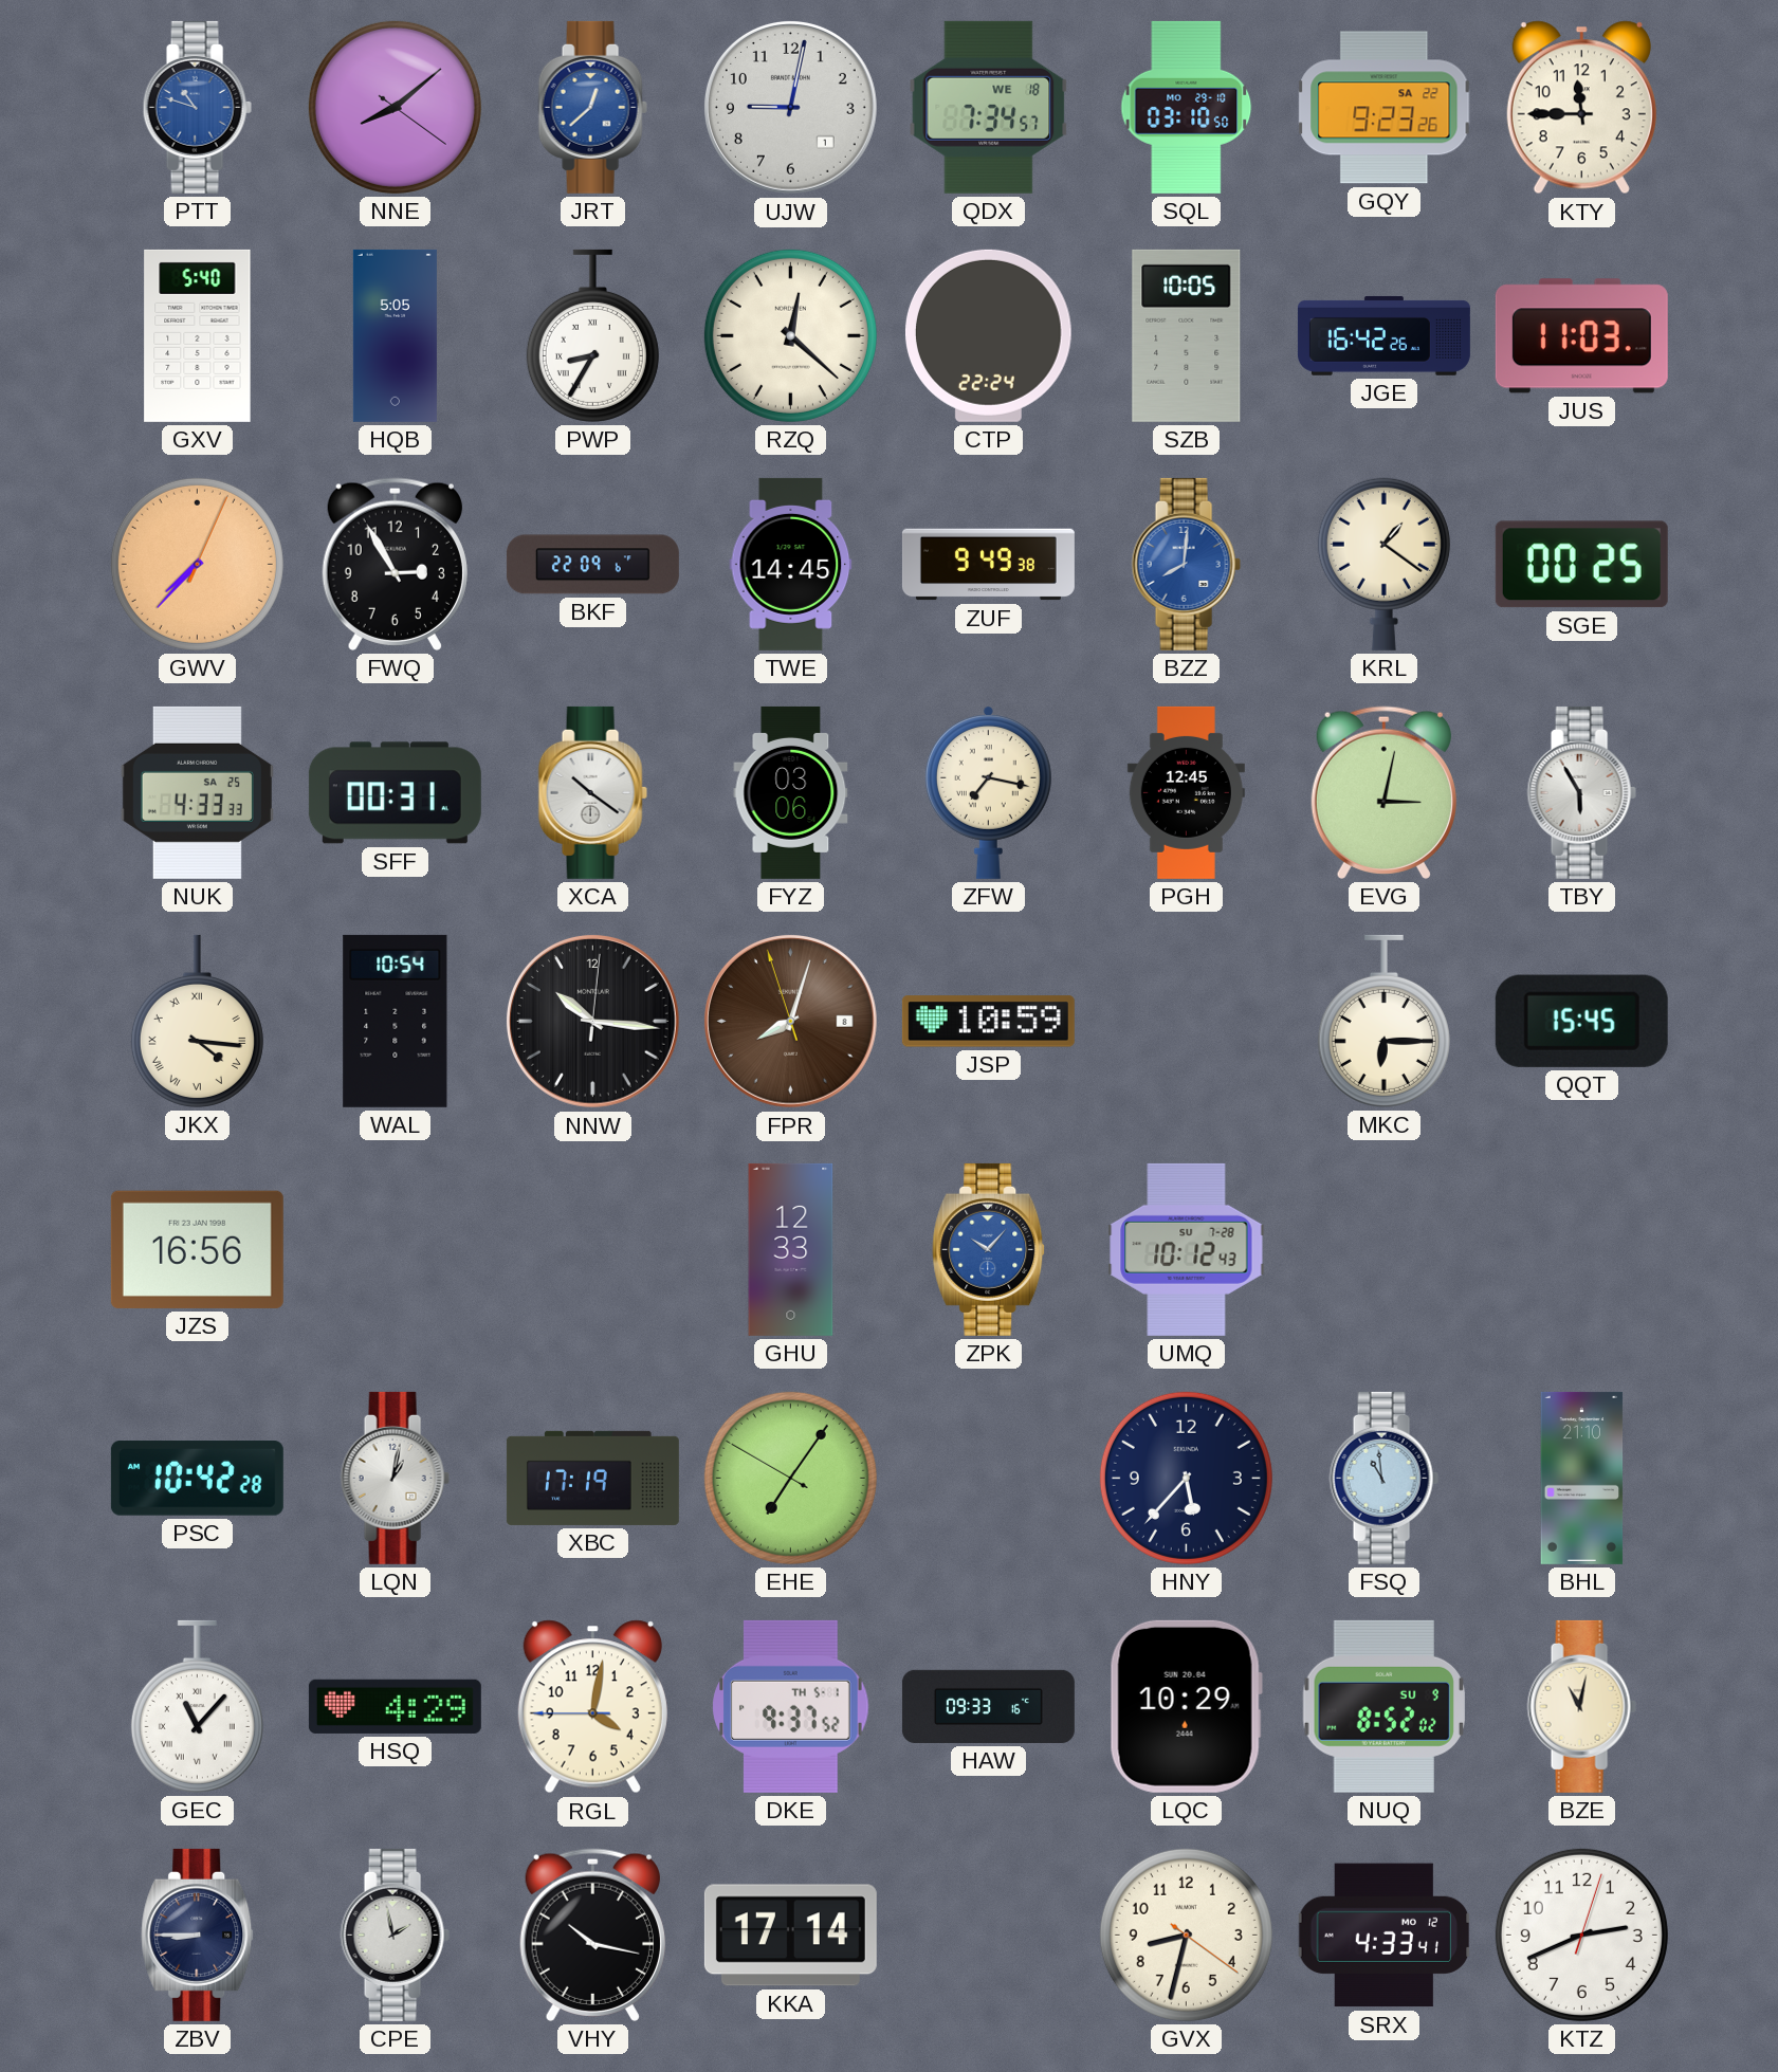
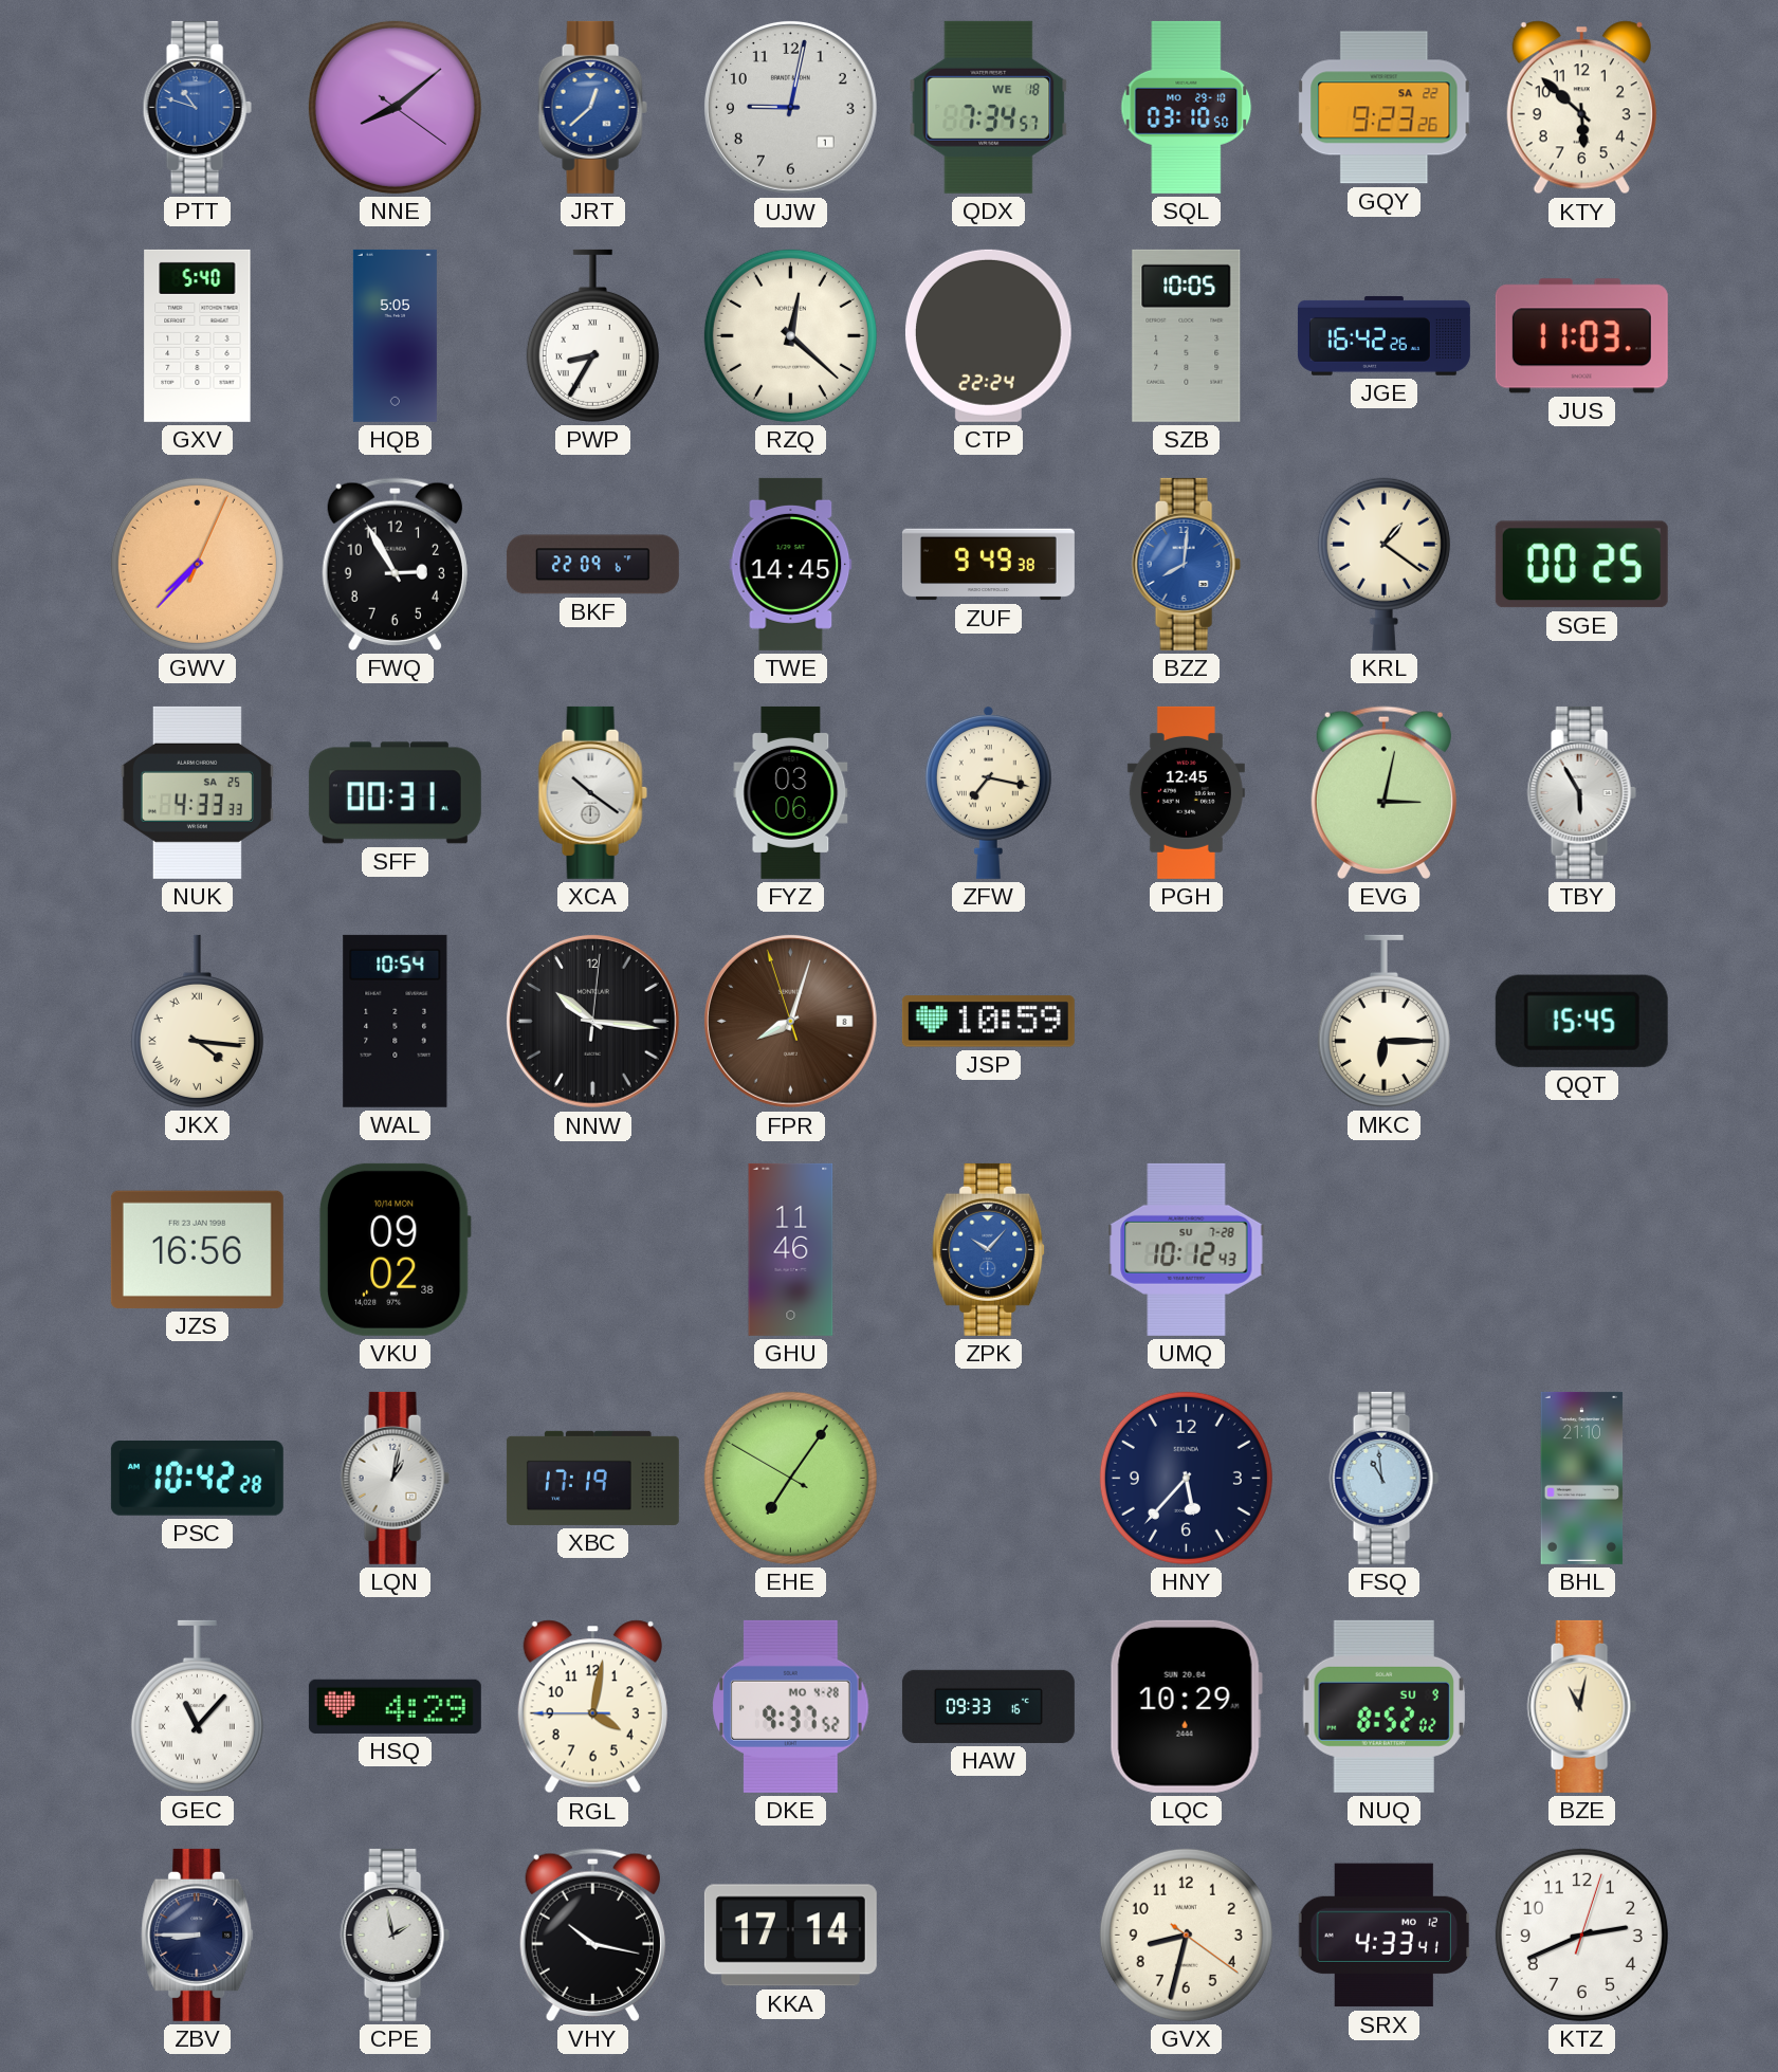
KTY: 11:45 -> 5:52 (1581, 108)
VKU: none -> 09:02 (395, 1249)
GHU: 12:33 -> 11:46 (791, 1249)
DKE date: TH 5-1 -> MO 4-28 (791, 1706)
